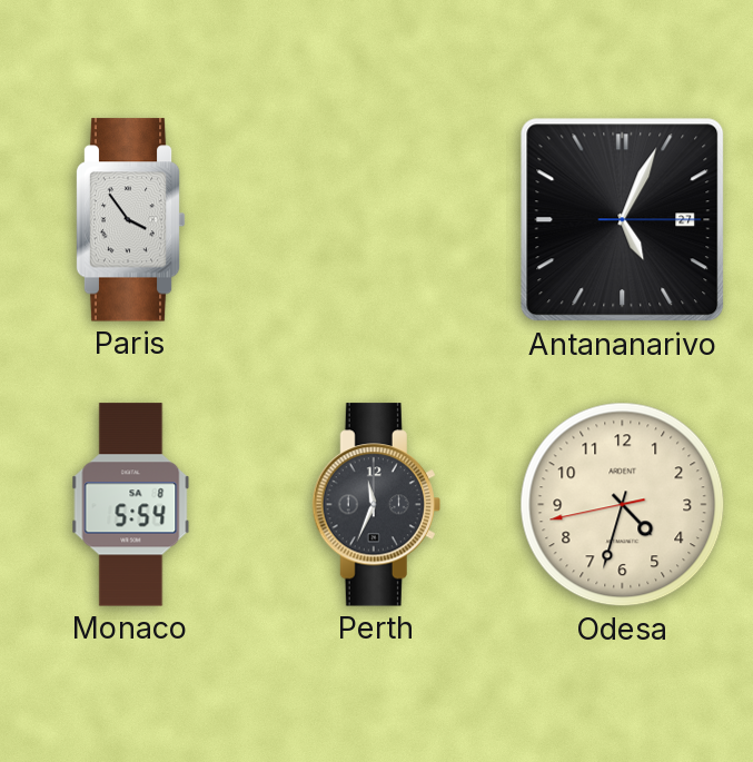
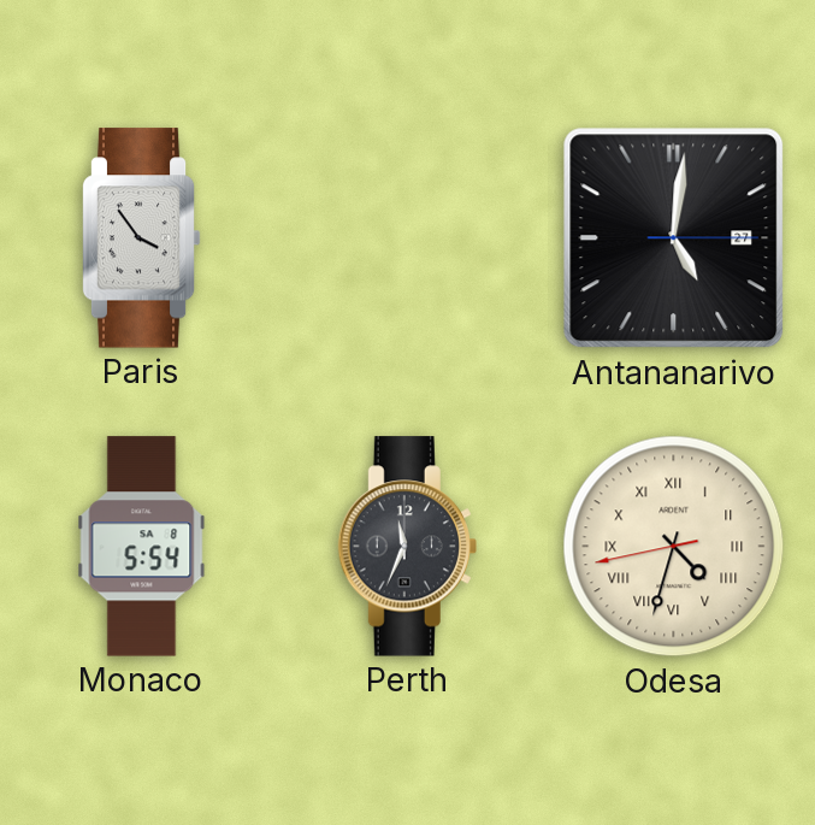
Antananarivo: 5:04 -> 5:01 (674, 238)
Odesa numerals: Arabic -> Roman (674, 547)
